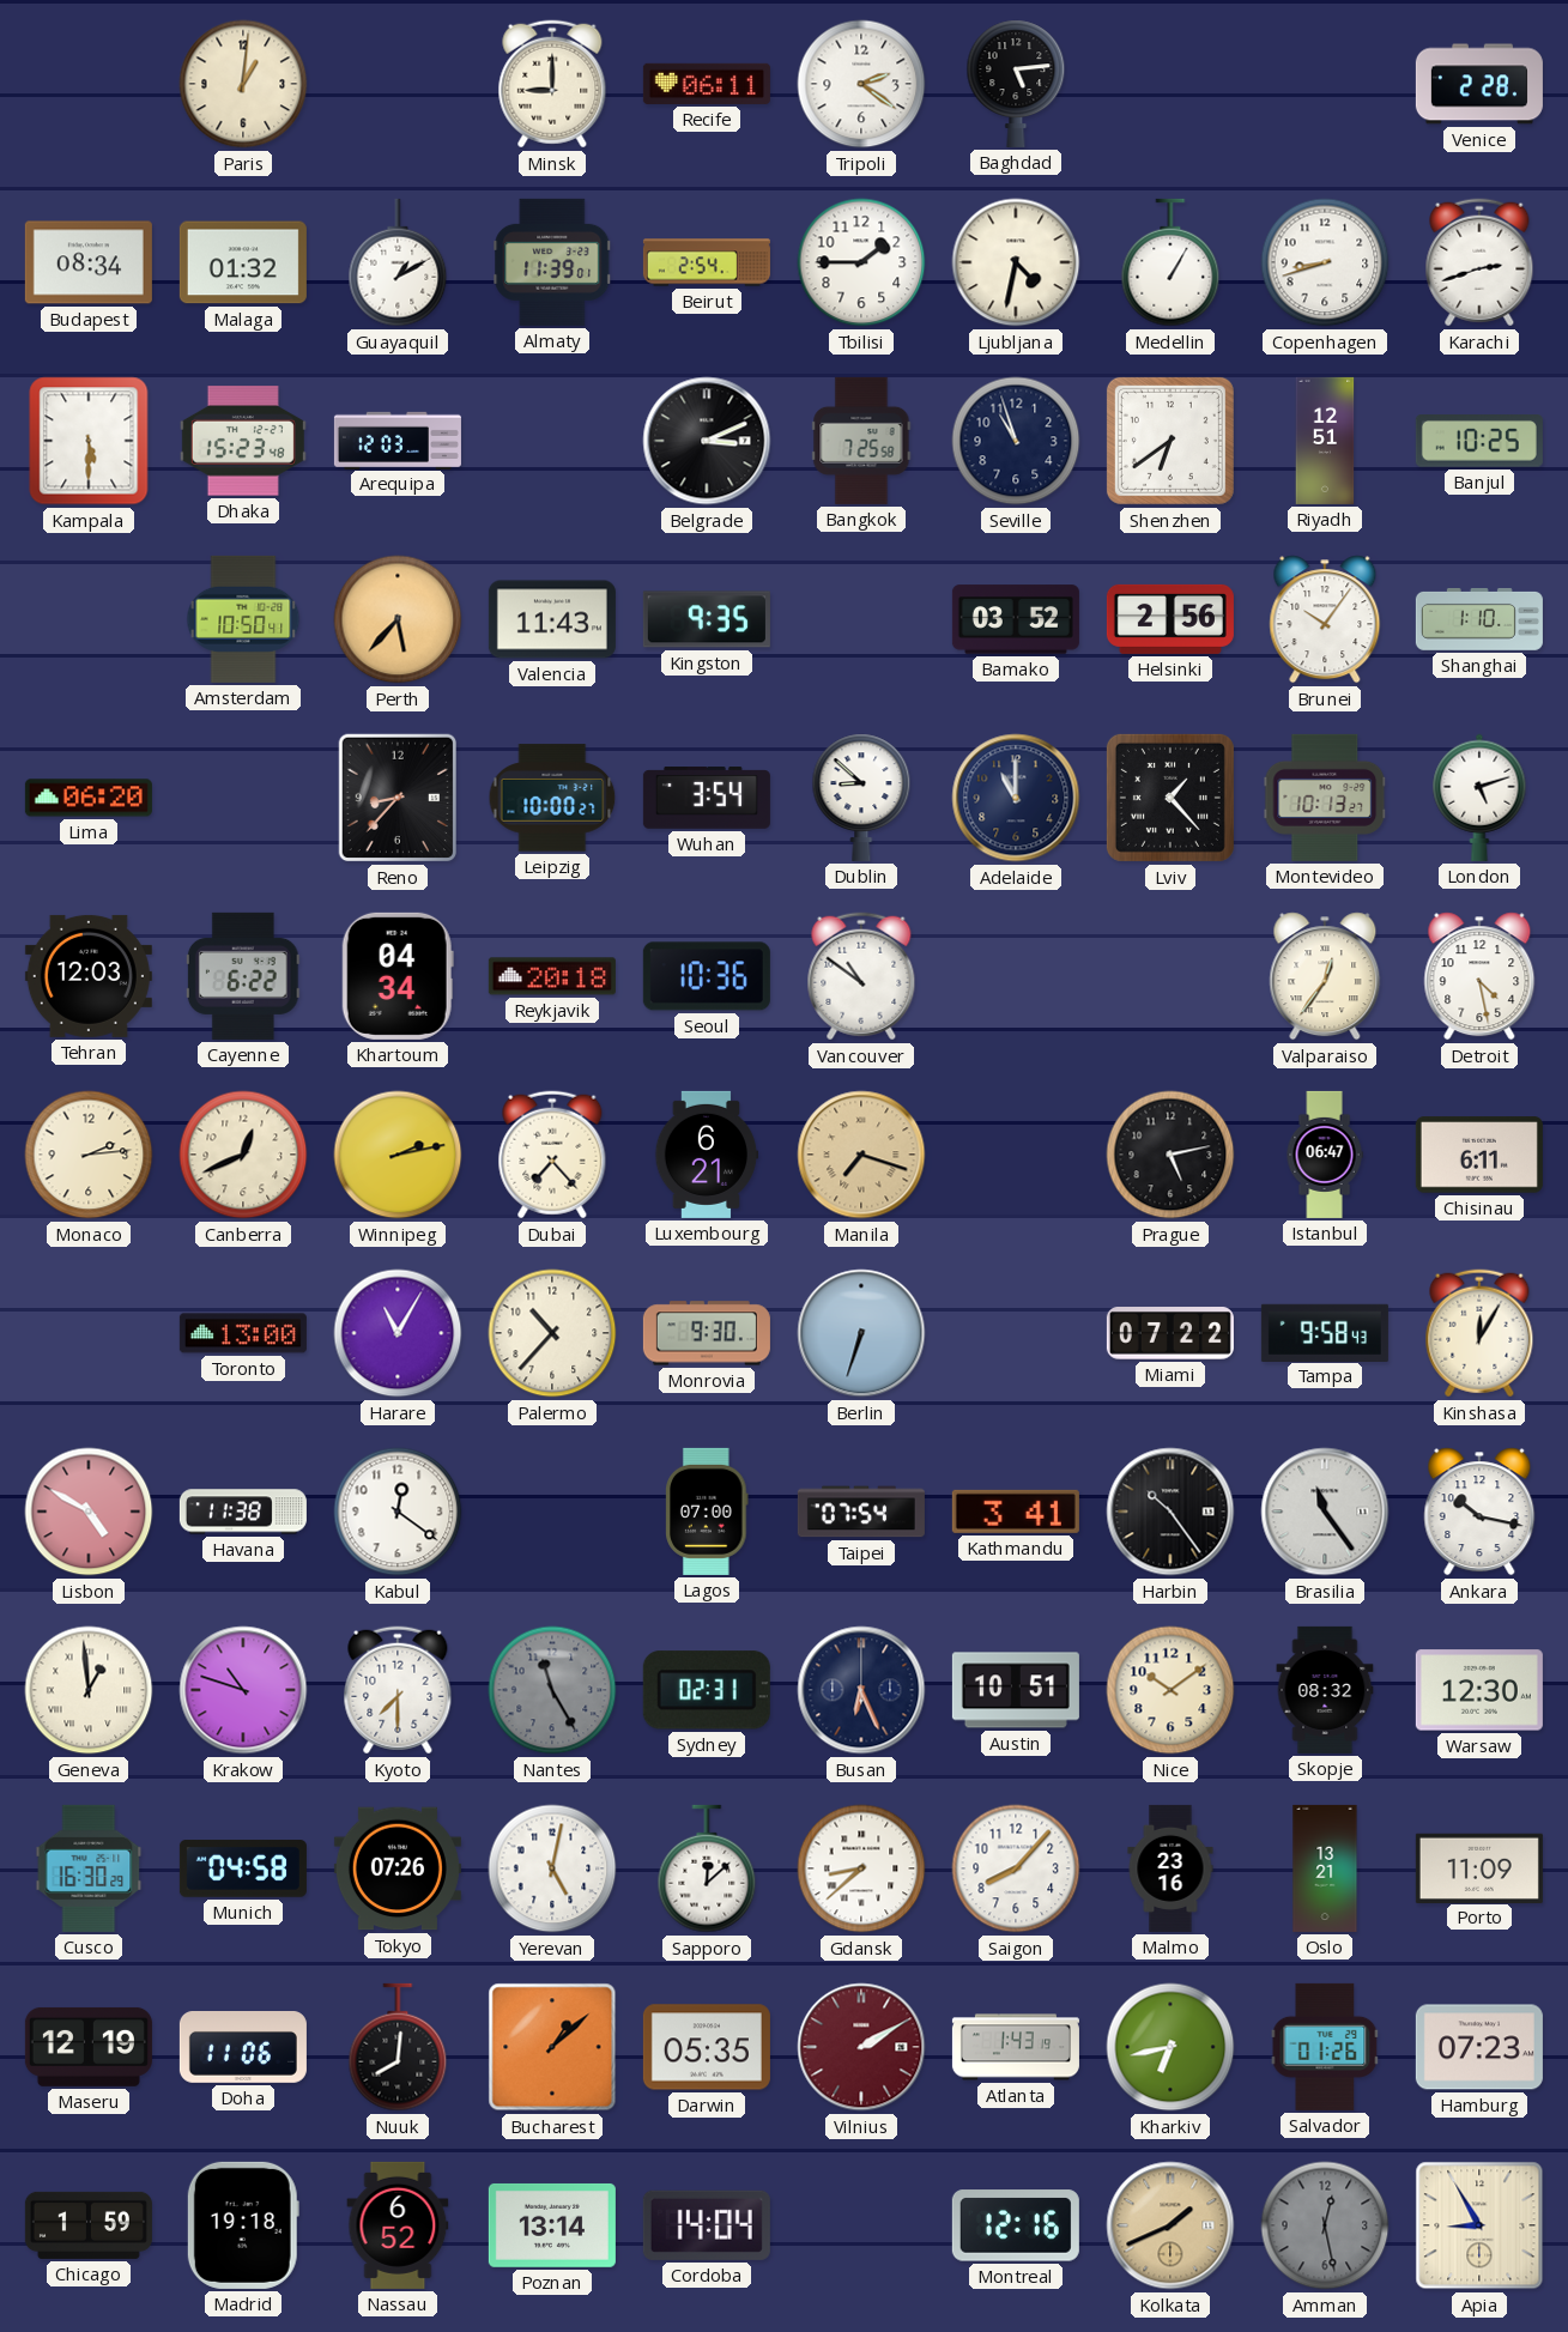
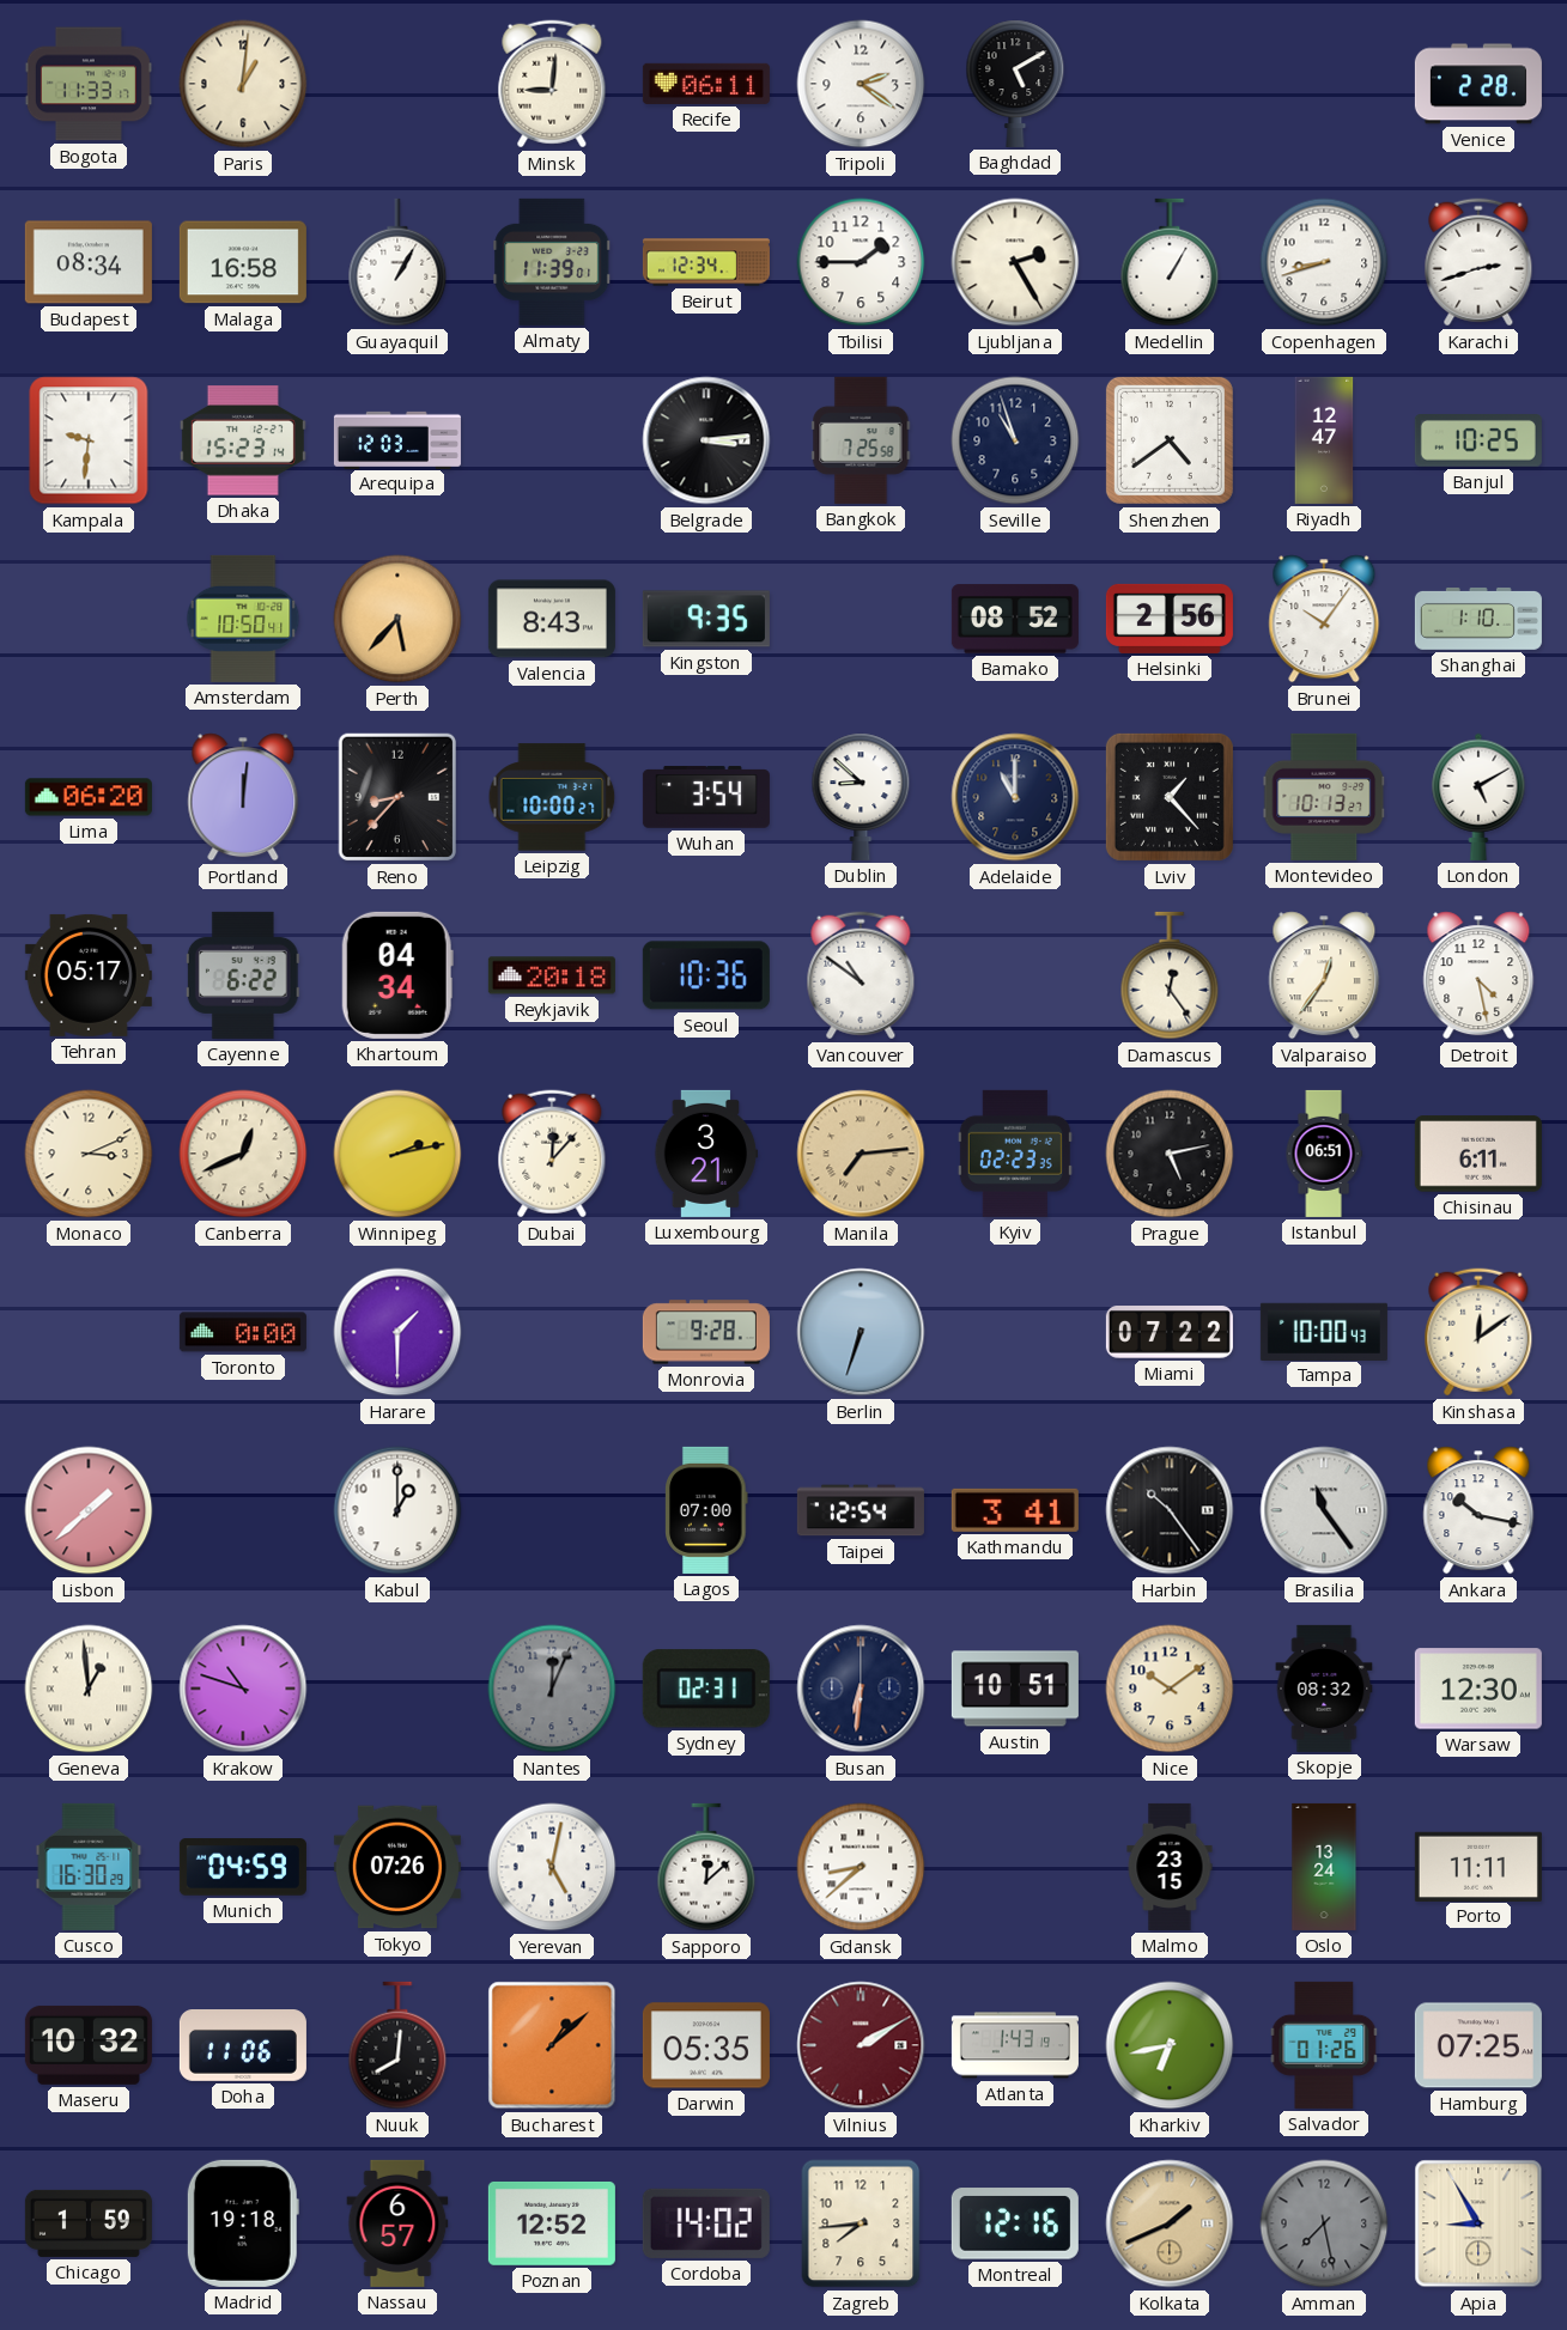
Bogota: none -> 11:33 (89, 84)
Minsk: 9:00 -> 9:01 (552, 84)
Baghdad: 5:14 -> 5:10 (1015, 84)
Malaga: 01:32 -> 16:58 (243, 262)
Guayaquil: 1:10 -> 1:05 (397, 262)
Beirut: 2:54 -> 12:34 (706, 262)
Ljubljana: 4:32 -> 2:25 (1015, 262)
Kampala: 5:30 -> 9:31 (89, 440)
Dhaka: 15:23:48 -> 15:23:14 (243, 440)
Belgrade: 3:11 -> 3:14 (706, 440)
Shenzhen: 6:39 -> 4:39 (1170, 440)
Riyadh: 12:51 -> 12:47 (1324, 440)
Valencia: 11:43 -> 8:43 (552, 619)
Bamako: 03:52 -> 08:52 (1015, 619)
Portland: none -> 12:01 (243, 797)
London: 5:12 -> 5:10 (1478, 797)
Tehran: 12:03 -> 05:17 (89, 975)
Damascus: none -> 12:24 (1170, 975)
Monaco: 2:14 -> 3:11 (89, 1154)
Dubai: 7:23 -> 12:07 (552, 1154)
Luxembourg: 6:21 -> 3:21 (706, 1154)
Manila: 7:18 -> 7:14 (861, 1154)
Kyiv: none -> 02:23 (1015, 1154)
Istanbul: 06:47 -> 06:51 (1324, 1154)
Toronto: 13:00 -> 0:00 (243, 1332)
Harare: 11:05 -> 1:30 (397, 1332)
Palermo: 10:37 -> none (552, 1333)
Monrovia: 9:30 -> 9:28 (706, 1332)
Tampa: 9:58 -> 10:00 (1324, 1331)
Kinshasa: 12:05 -> 12:09 (1478, 1332)
Lisbon: 4:50 -> 1:38 (89, 1510)
Havana: 11:38 -> none (243, 1512)
Kabul: 12:21 -> 1:00 (397, 1510)
Taipei: 07:54 -> 12:54 (861, 1510)
Kyoto: 7:30 -> none (398, 1690)
Nantes: 11:25 -> 12:04 (552, 1689)
Busan: 6:26 -> 6:31 (861, 1689)
Munich: 04:58 -> 04:59 (243, 1867)
Saigon: 8:07 -> none (1016, 1868)
Malmo: 23:16 -> 23:15 (1170, 1867)
Oslo: 13:21 -> 13:24 (1324, 1867)
Porto: 11:09 -> 11:11 (1478, 1866)
Maseru: 12:19 -> 10:32 (89, 2045)
Hamburg: 07:23 -> 07:25 (1478, 2045)
Nassau: 6:52 -> 6:57 (397, 2223)
Poznan: 13:14 -> 12:52 (552, 2223)
Cordoba: 14:04 -> 14:02 (706, 2223)
Zagreb: none -> 7:44 (861, 2223)
Amman: 12:28 -> 7:28 (1324, 2223)
